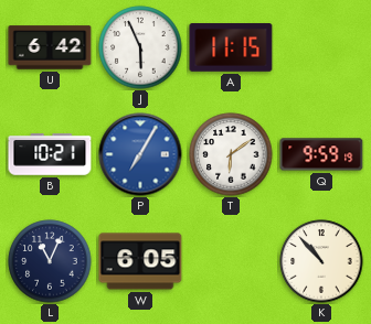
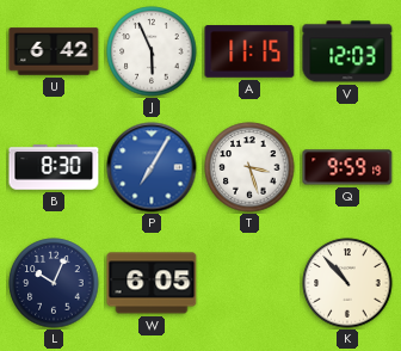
V: none -> 12:03 (347, 51)
B: 10:21 -> 8:30 (54, 167)
T: 6:09 -> 3:27 (249, 167)
L: 11:04 -> 10:04 (54, 283)
